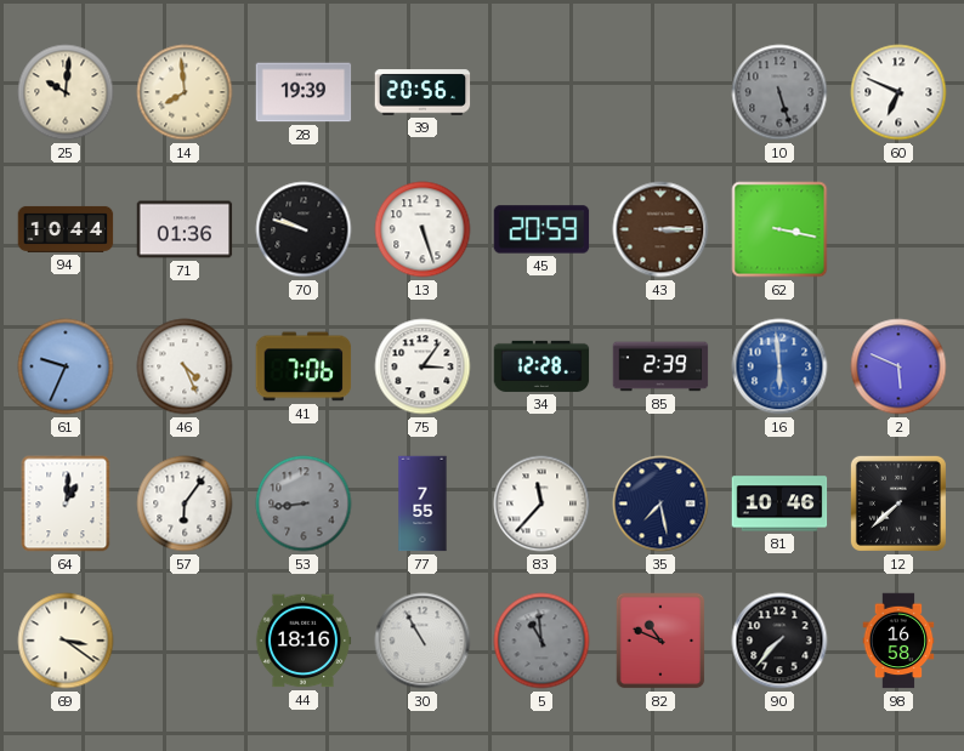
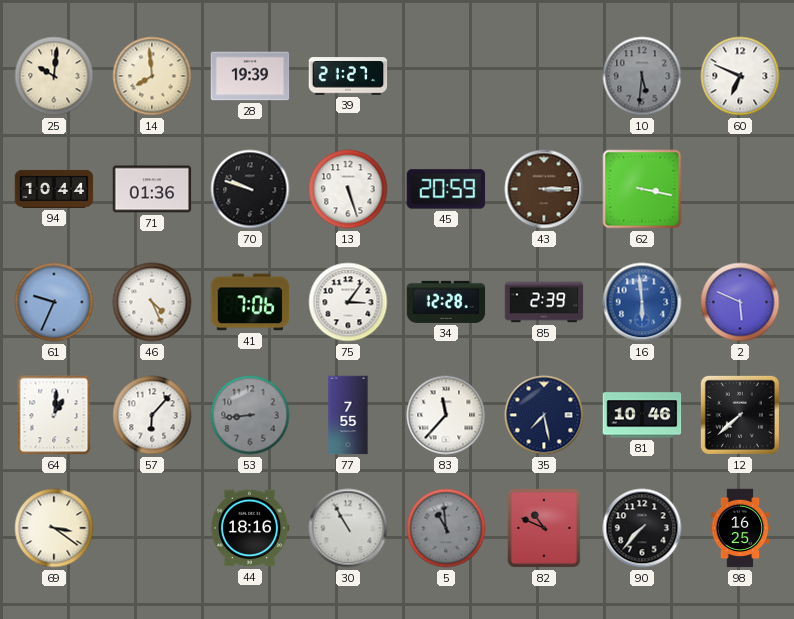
39: 20:56 -> 21:27 (348, 76)
10: 5:27 -> 5:31 (642, 76)
57: 6:06 -> 6:07 (152, 415)
98: 16:58 -> 16:25 (740, 528)
